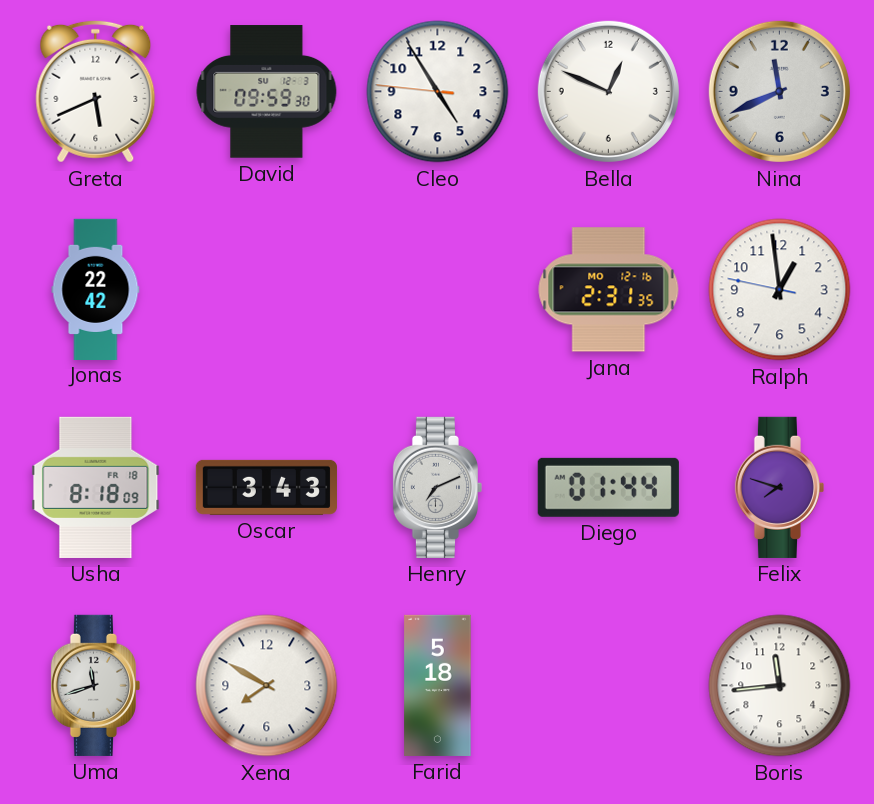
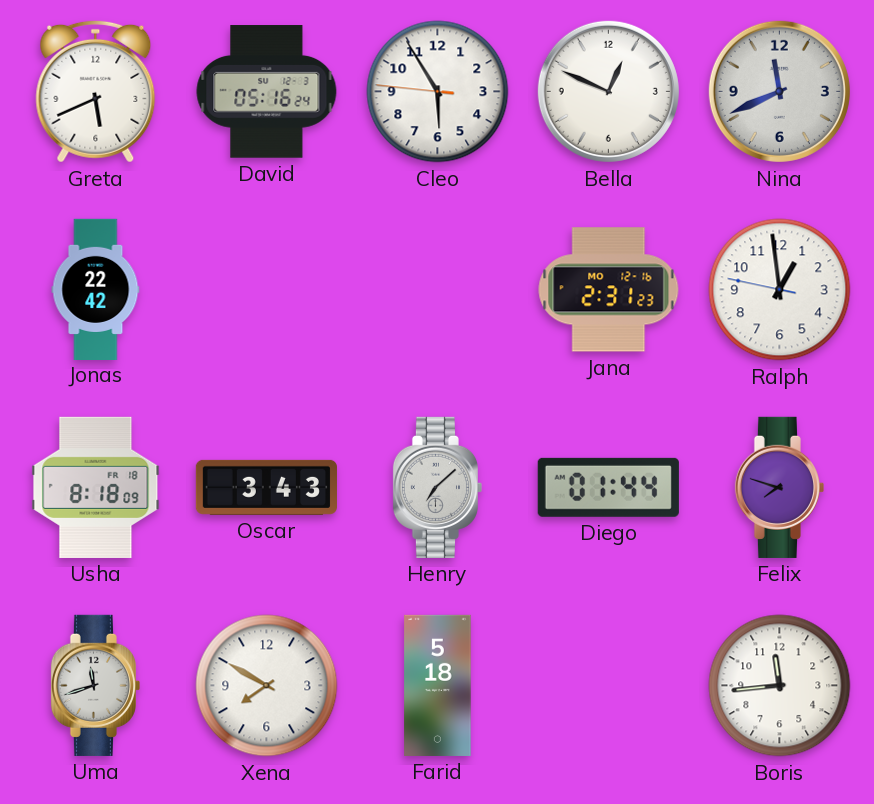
David: 09:59 -> 05:16 (267, 92)
Cleo: 4:54 -> 5:54 (438, 92)
Jana: 2:31:35 -> 2:31:23 (609, 290)
Henry: 7:11 -> 7:08 (437, 487)
